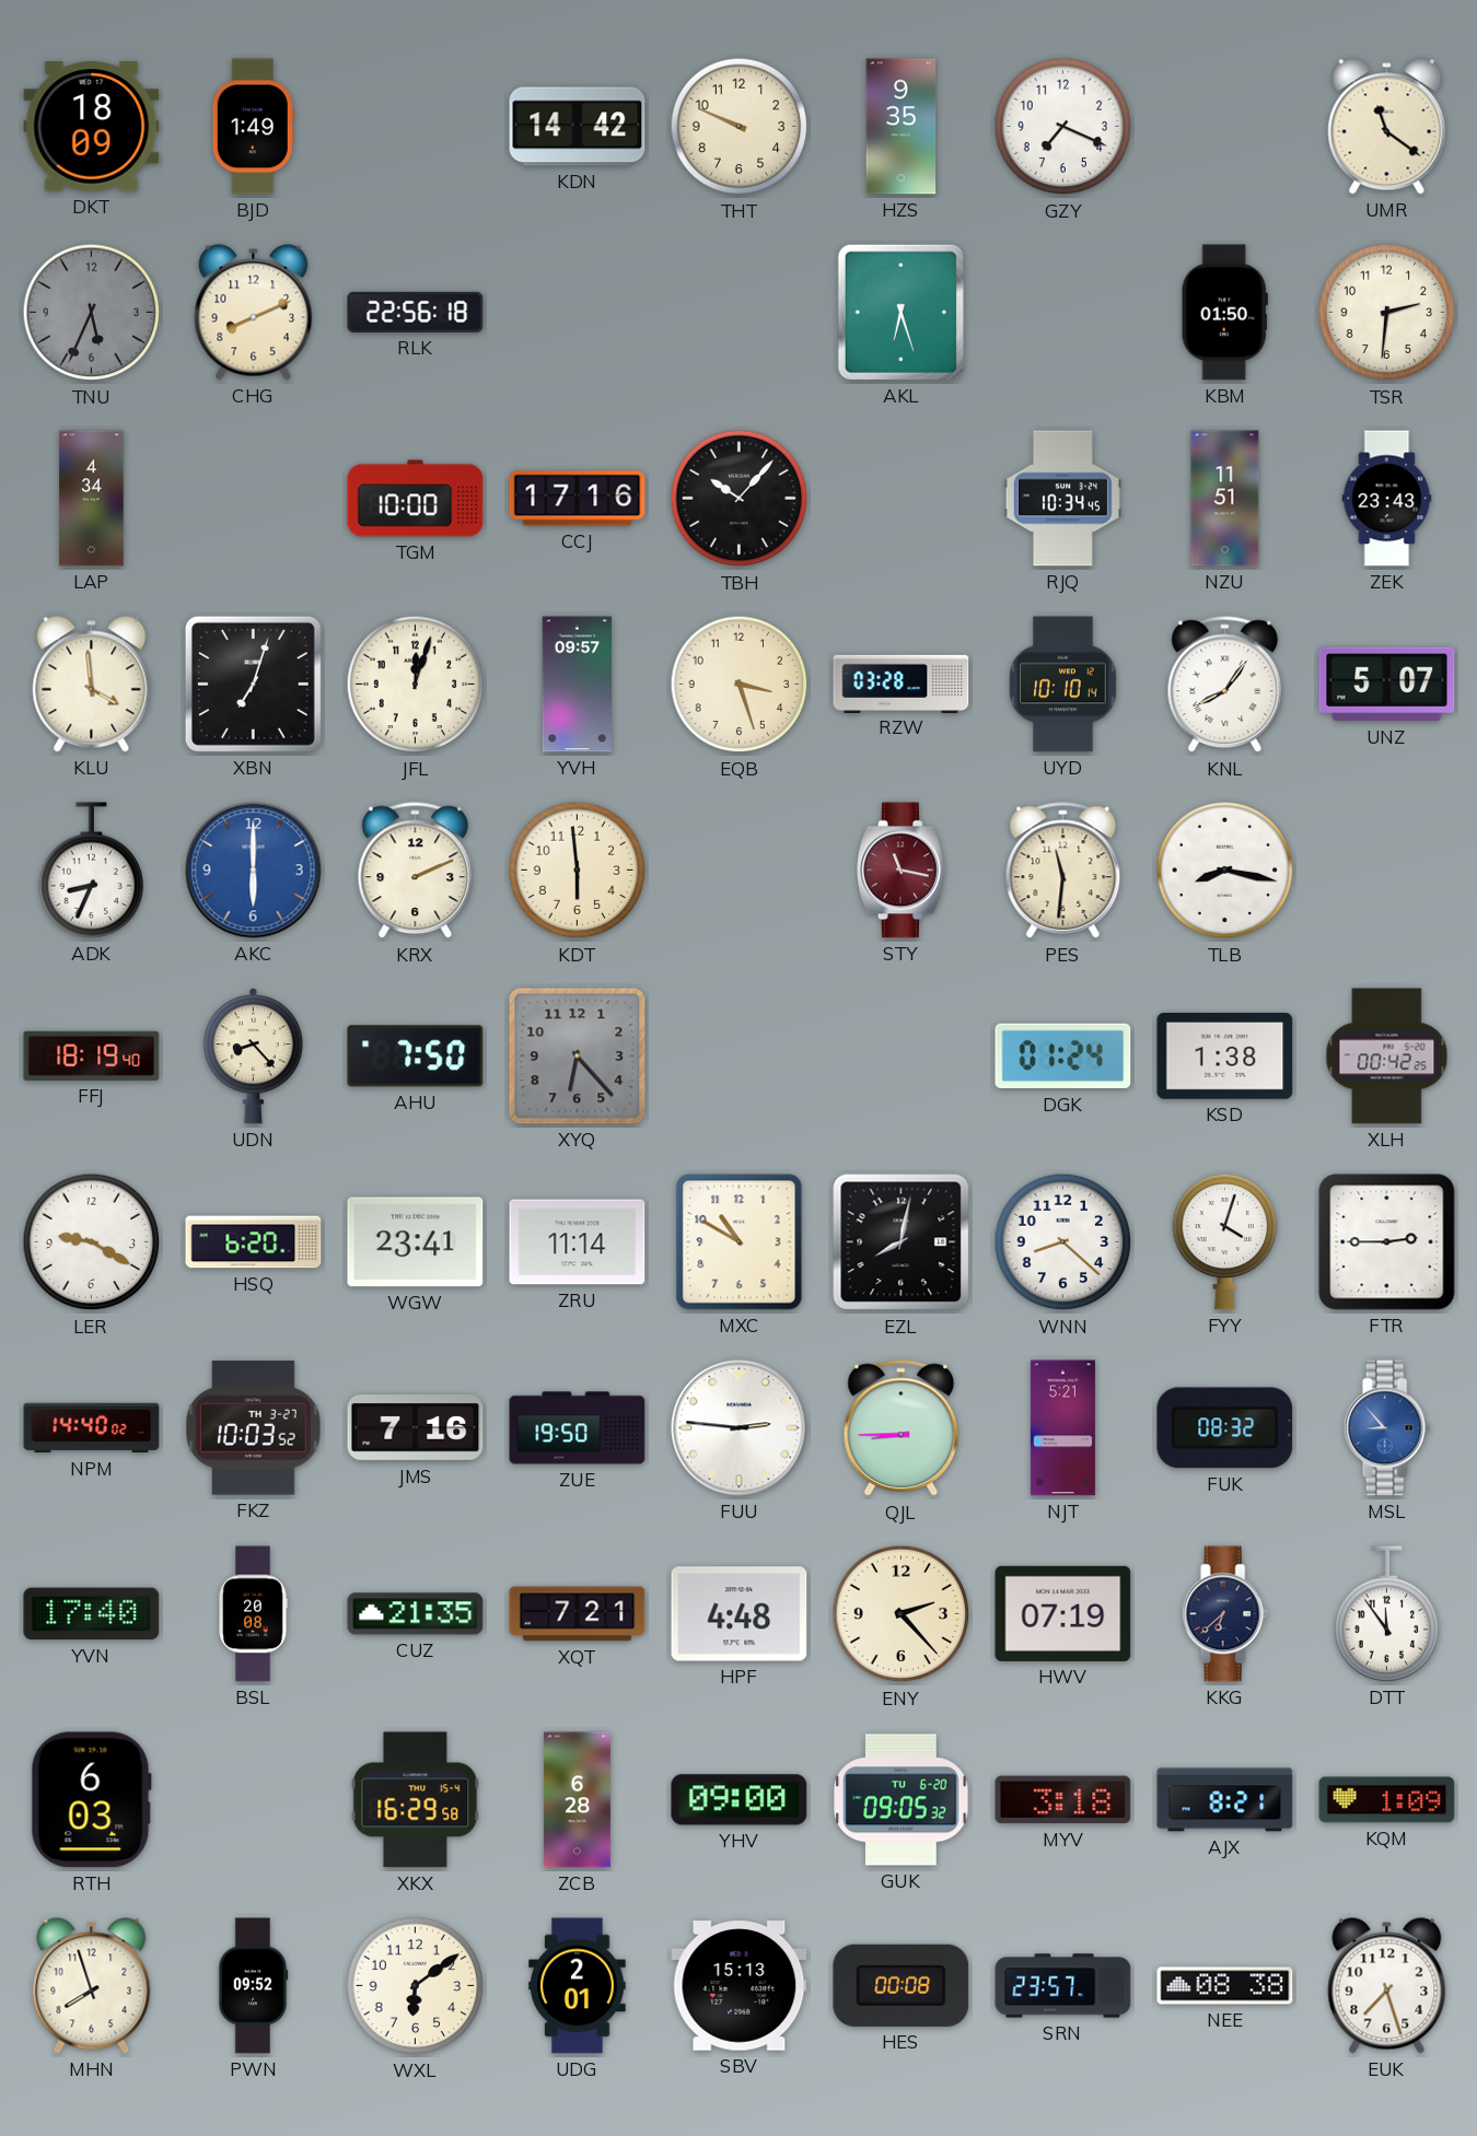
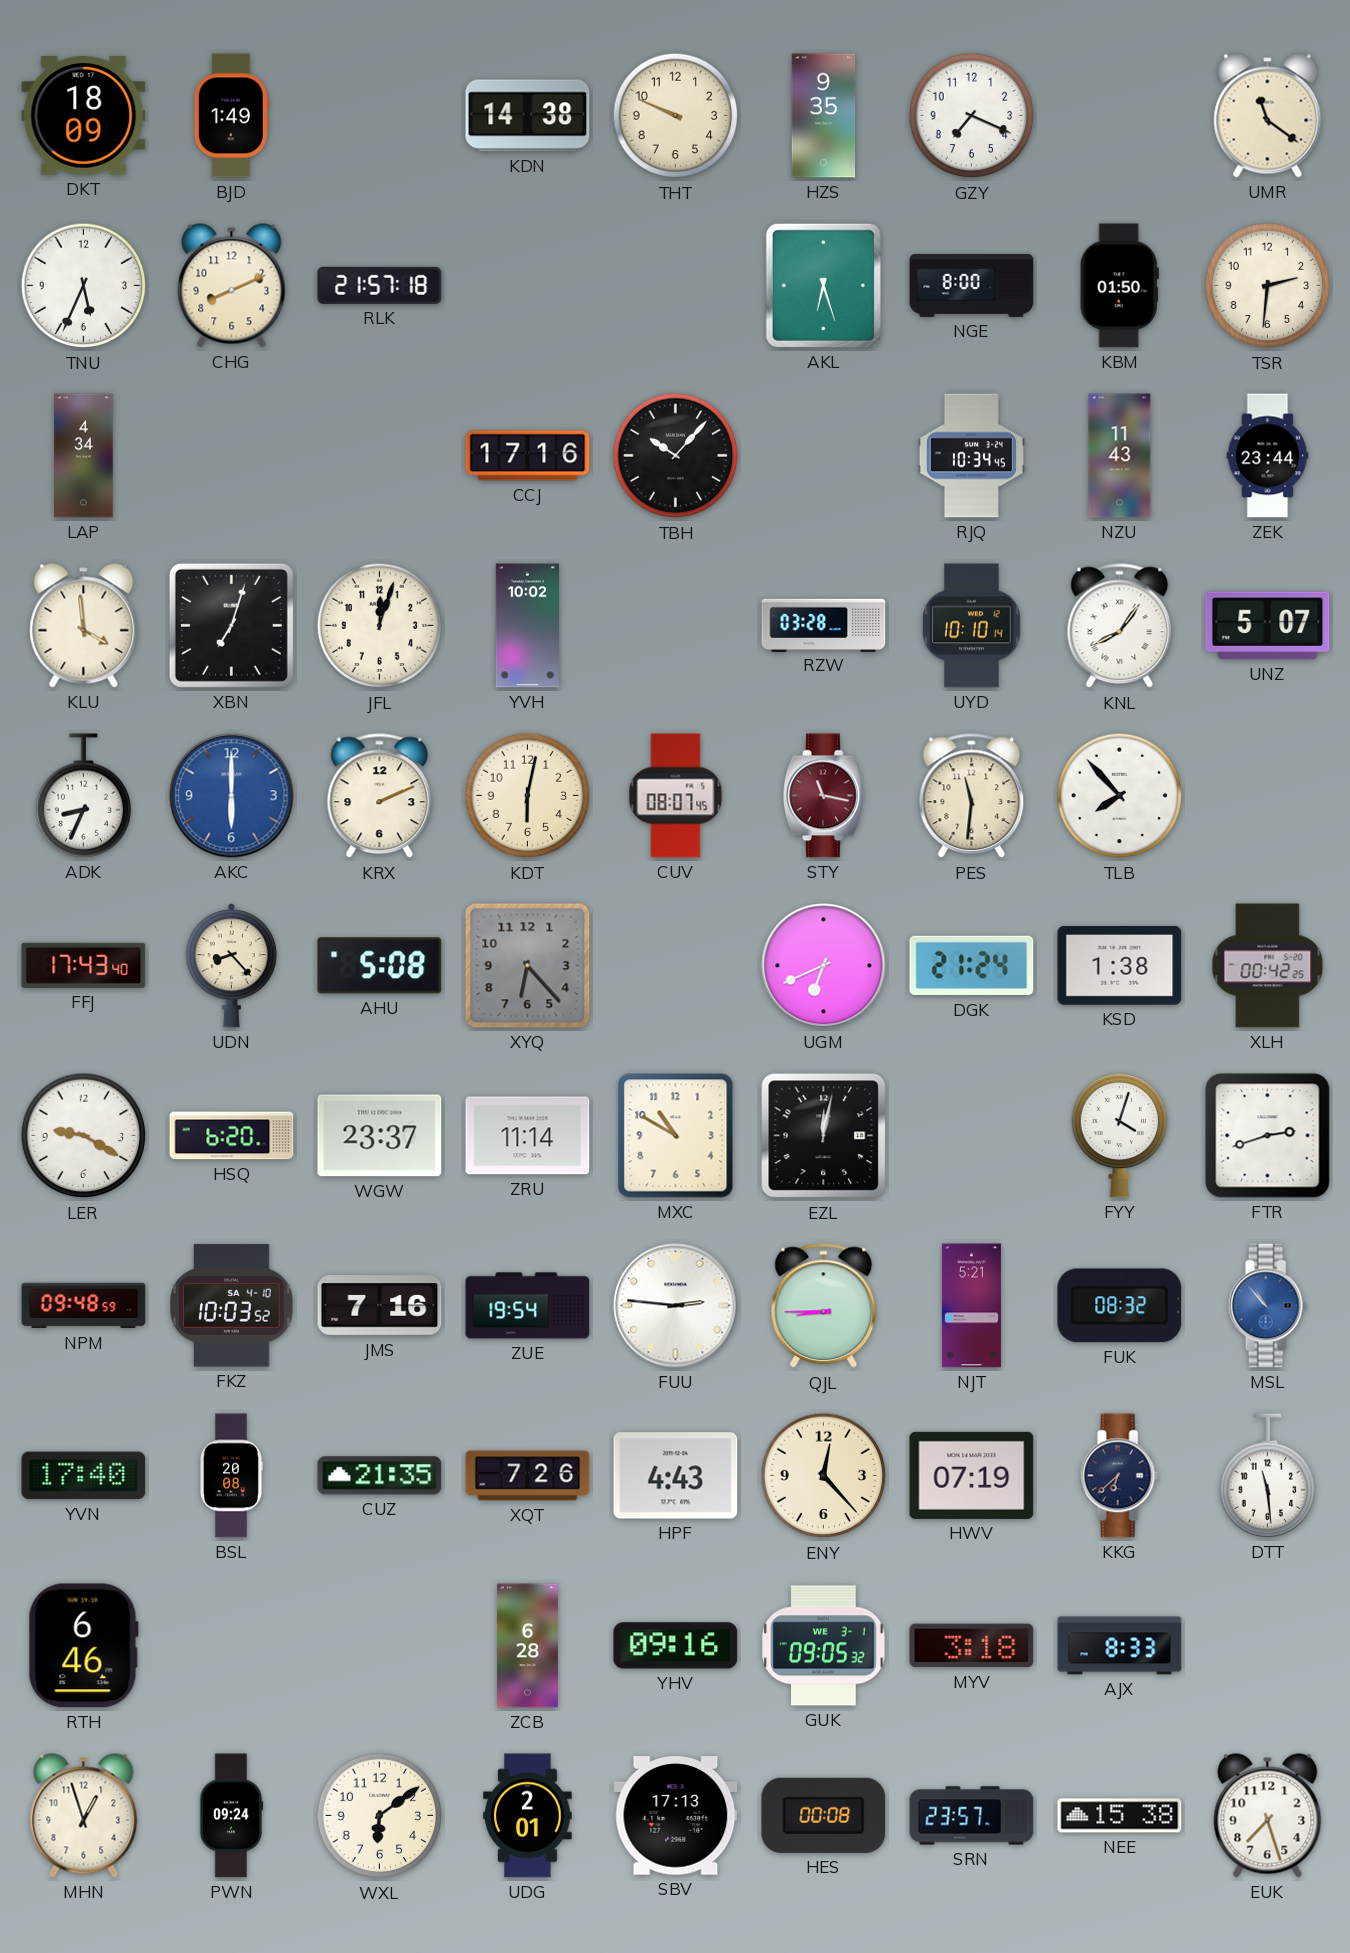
KDN: 14:42 -> 14:38 (528, 116)
TNU dial: grey -> white (84, 286)
RLK: 22:56 -> 21:57 (380, 285)
NGE: none -> 8:00 (972, 285)
TGM: 10:00 -> none (416, 499)
NZU: 11:51 -> 11:43 (1120, 456)
ZEK: 23:43 -> 23:44 (1268, 456)
YVH: 09:57 -> 10:02 (528, 626)
EQB: 3:27 -> none (740, 685)
KDT: 5:59 -> 6:02 (528, 796)
CUV: none -> 08:07 (676, 796)
TLB: 8:17 -> 7:53 (1120, 796)
FFJ: 18:19 -> 17:43 (84, 965)
AHU: 7:50 -> 5:08 (380, 966)
UGM: none -> 6:41 (824, 966)
DGK: 01:24 -> 21:24 (972, 966)
WGW: 23:41 -> 23:37 (380, 1136)
EZL: 8:02 -> 12:02 (824, 1136)
WNN: 8:22 -> none (1063, 1242)
FTR: 2:45 -> 2:42 (1268, 1136)
NPM: 14:40 -> 09:48 (84, 1306)
FKZ date: TH 3-27 -> SA 4-10 (232, 1306)
ZUE: 19:50 -> 19:54 (528, 1306)
MSL: 8:53 -> 10:53 (1267, 1306)
XQT: 7:21 -> 7:26 (528, 1476)
HPF: 4:48 -> 4:43 (676, 1476)
ENY: 2:23 -> 12:23 (824, 1476)
DTT: 11:54 -> 11:29 (1268, 1476)
RTH: 6:03 -> 6:46 (83, 1646)
XKX: 16:29 -> none (416, 1800)
YHV: 09:00 -> 09:16 (676, 1646)
GUK date: TU 6-20 -> WE 3-1 (824, 1646)
AJX: 8:21 -> 8:33 (1120, 1646)
KQM: 1:09 -> none (1387, 1800)
MHN: 7:57 -> 12:57 (84, 1816)
PWN: 09:52 -> 09:24 (231, 1816)
SBV: 15:13 -> 17:13 (676, 1816)
NEE: 08:38 -> 15:38 (1120, 1816)
